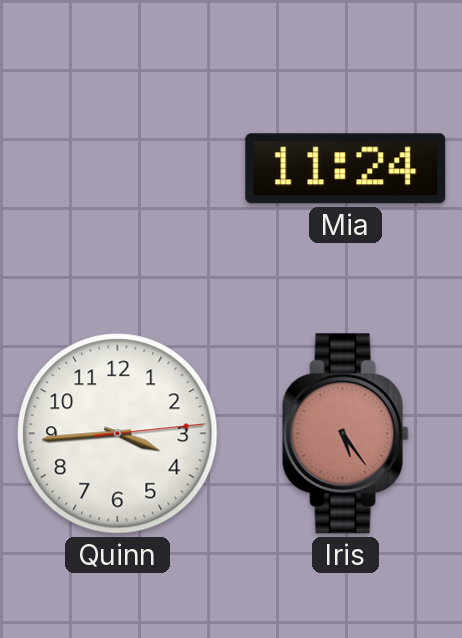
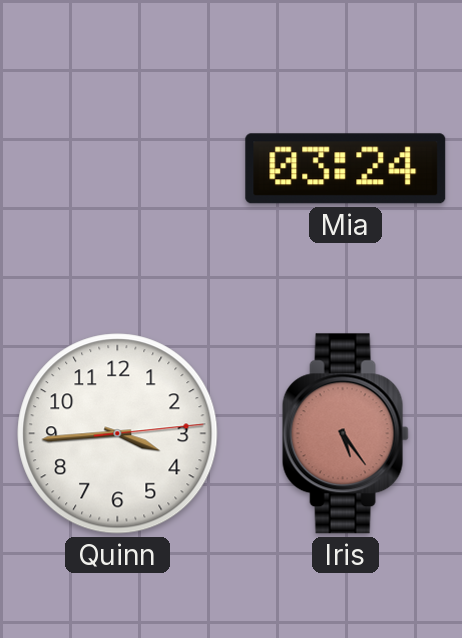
Mia: 11:24 -> 03:24 (346, 169)
